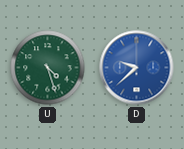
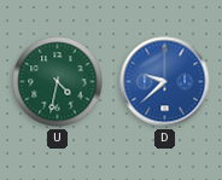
U: 4:27 -> 4:32 (58, 82)
